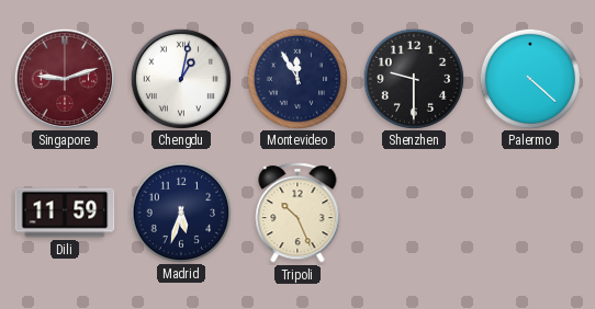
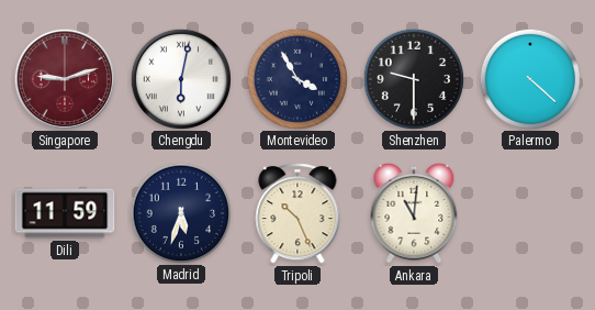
Chengdu: 1:02 -> 6:02 (180, 78)
Montevideo: 11:55 -> 3:55 (296, 78)
Ankara: none -> 11:01 (414, 213)
